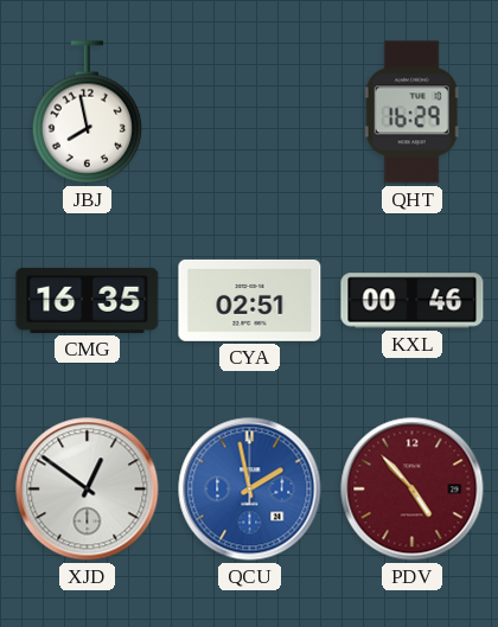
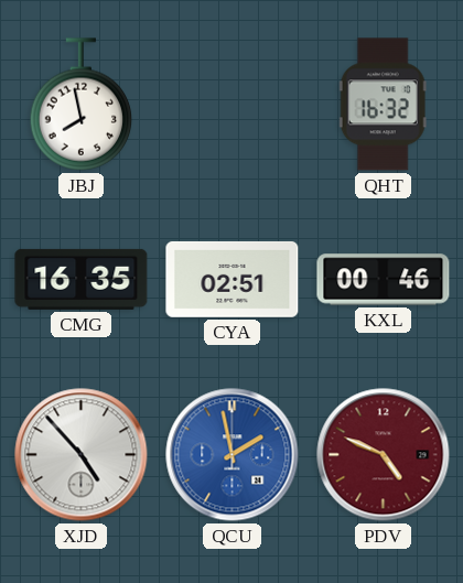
QHT: 16:29 -> 16:32 (383, 105)
XJD: 12:51 -> 4:53 (82, 455)
PDV: 4:53 -> 4:49 (384, 455)
